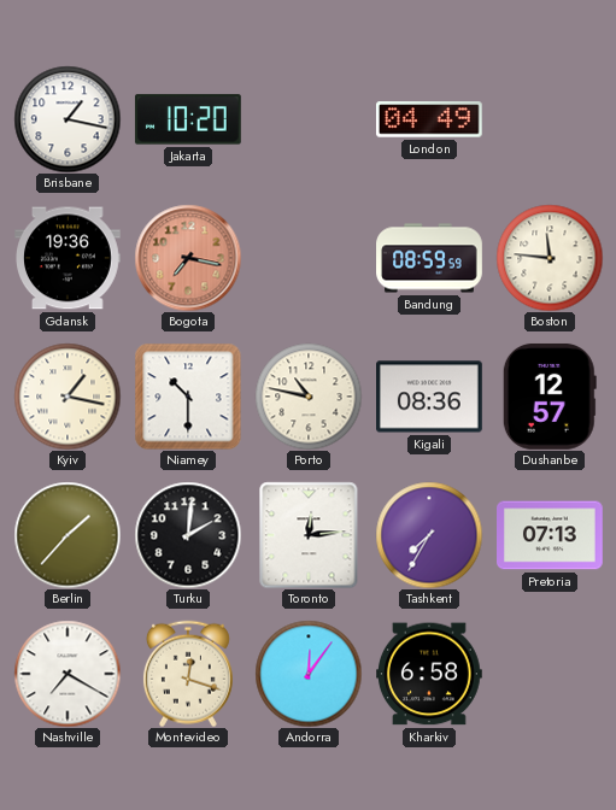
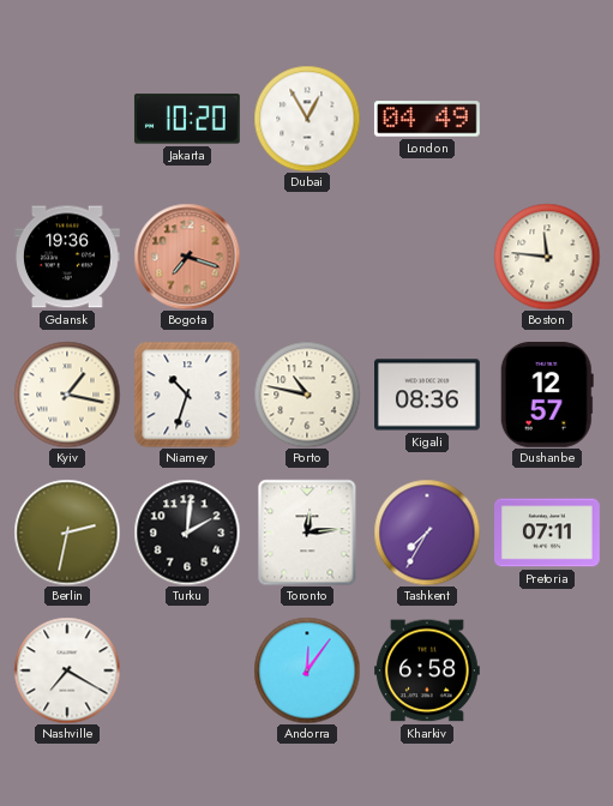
Brisbane: 1:17 -> none (68, 119)
Dubai: none -> 12:55 (307, 119)
Bogota: 7:17 -> 7:18 (187, 257)
Bandung: 08:59 -> none (429, 258)
Niamey: 10:30 -> 10:33 (187, 395)
Berlin: 1:37 -> 2:32 (67, 533)
Pretoria: 07:13 -> 07:11 (548, 533)
Montevideo: 12:18 -> none (188, 674)
